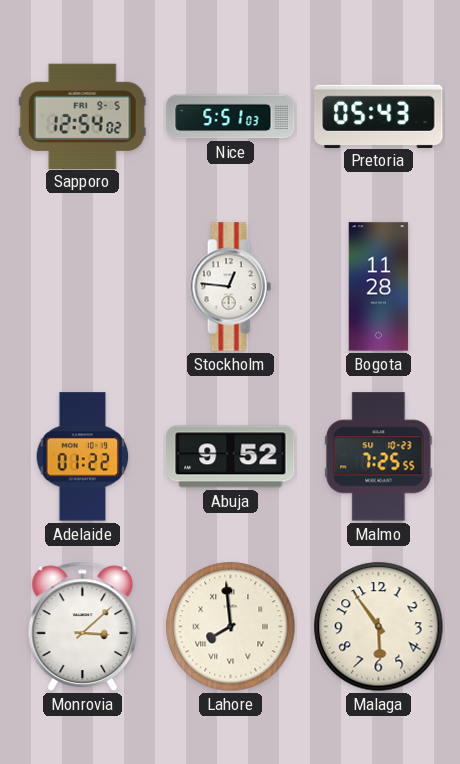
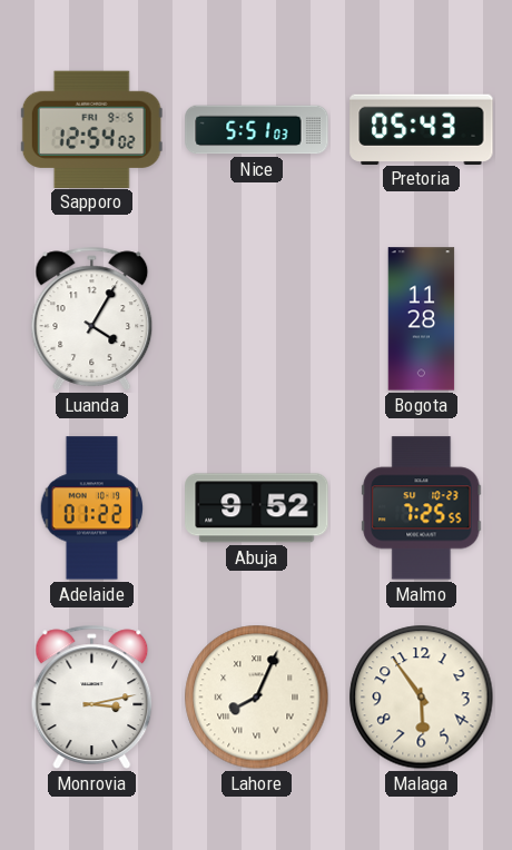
Luanda: none -> 4:05 (92, 318)
Stockholm: 12:46 -> none (230, 287)
Monrovia: 3:08 -> 3:13 (92, 696)
Lahore: 7:59 -> 8:04 (257, 698)
